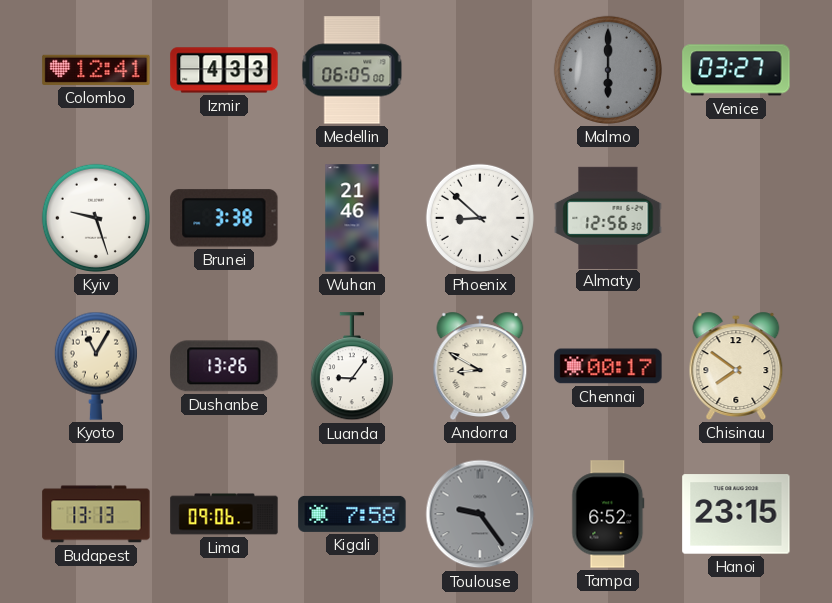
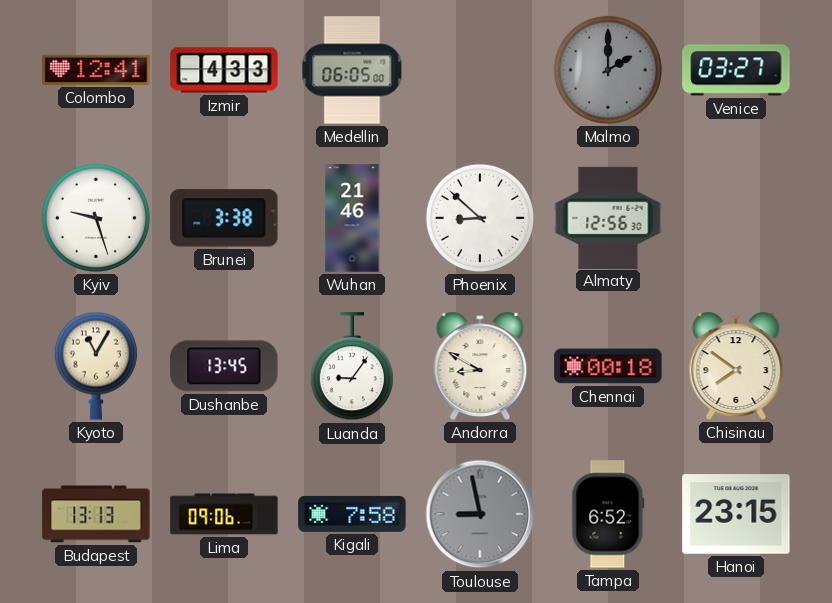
Malmo: 6:00 -> 2:00 (608, 70)
Dushanbe: 13:26 -> 13:45 (224, 366)
Chennai: 00:17 -> 00:18 (608, 366)
Toulouse: 9:24 -> 8:58 (480, 514)
